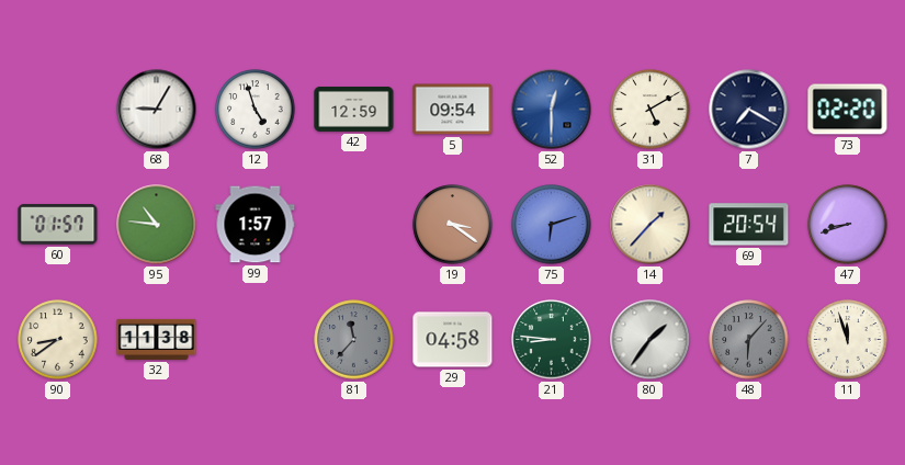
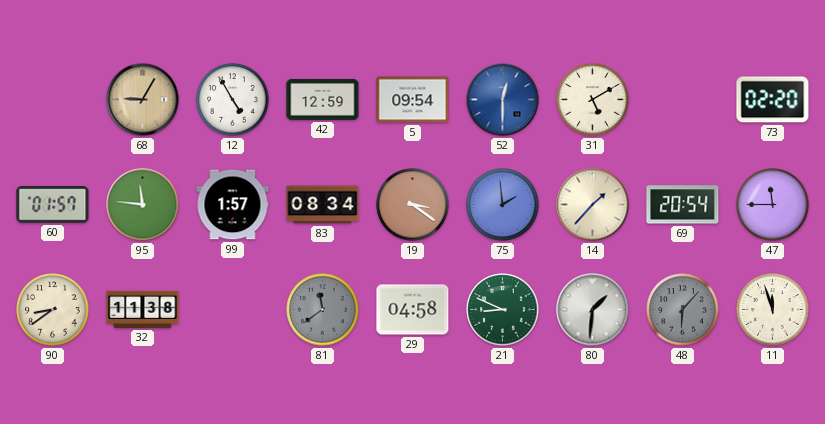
68 dial: white -> champagne (143, 100)
12: 4:57 -> 4:55 (233, 100)
7: 7:20 -> none (749, 110)
95: 10:46 -> 11:46 (143, 205)
83: none -> 08:34 (323, 205)
75: 6:12 -> 1:59 (503, 205)
47: 8:42 -> 11:45 (773, 205)
81: 11:37 -> 11:39 (323, 310)
21: 8:46 -> 8:49 (503, 310)
80: 1:36 -> 1:31 (593, 310)
